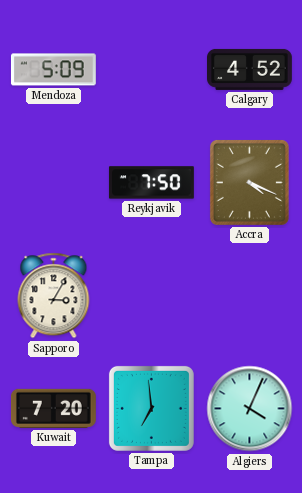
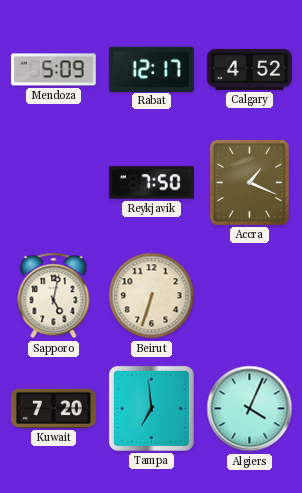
Rabat: none -> 12:17 (151, 69)
Accra: 4:19 -> 1:19 (249, 182)
Sapporo: 3:05 -> 5:02 (54, 296)
Beirut: none -> 6:33 (152, 296)
